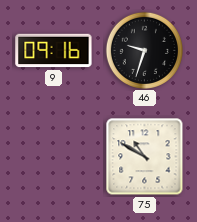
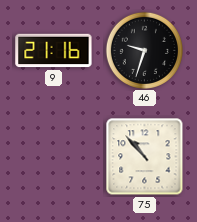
9: 09:16 -> 21:16 (54, 51)
75: 10:50 -> 10:53 (145, 157)
